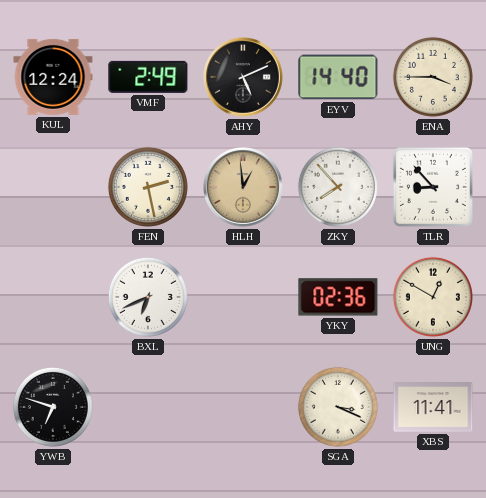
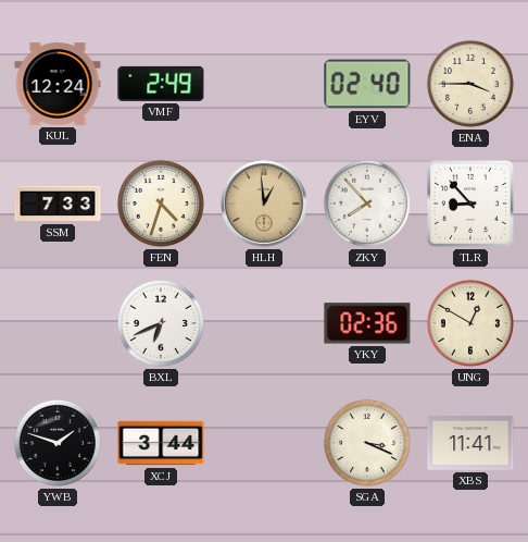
AHY: 5:11 -> none (243, 77)
EYV: 14:40 -> 02:40 (367, 84)
SSM: none -> 7:33 (58, 204)
FEN: 2:28 -> 4:33 (161, 204)
YWB: 6:48 -> 1:48 (58, 443)
XCJ: none -> 3:44 (161, 443)
